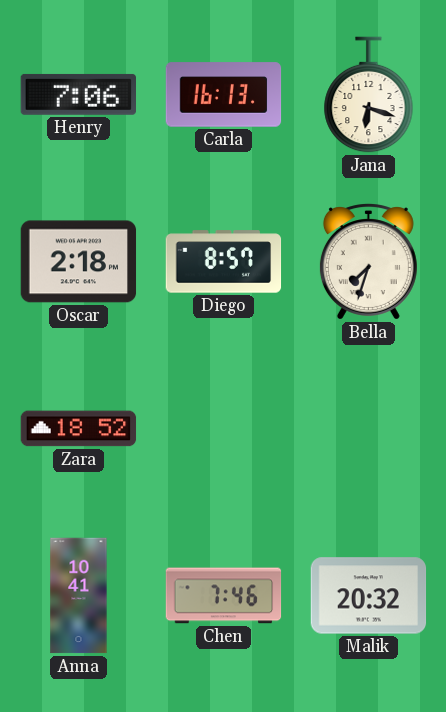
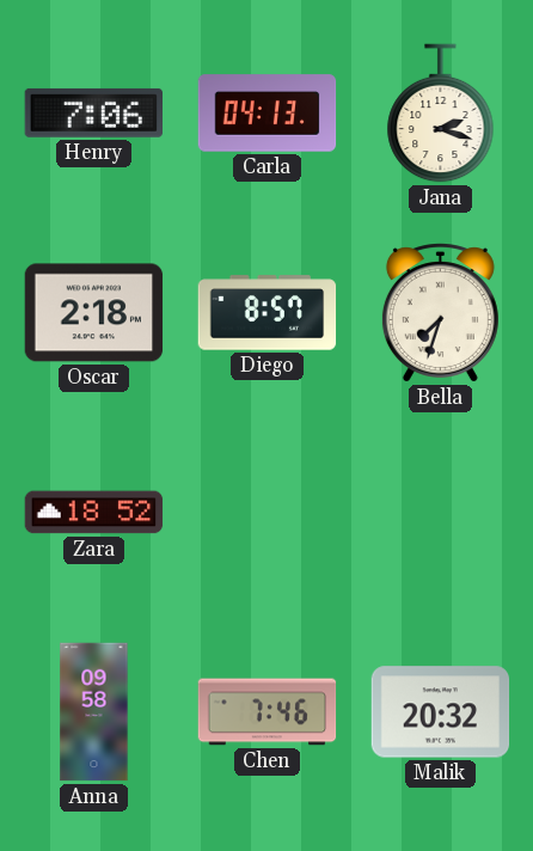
Carla: 16:13 -> 04:13 (268, 114)
Jana: 6:18 -> 2:18 (441, 114)
Anna: 10:41 -> 09:58 (94, 712)
